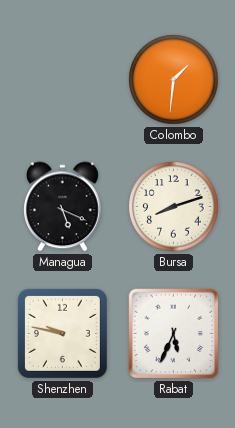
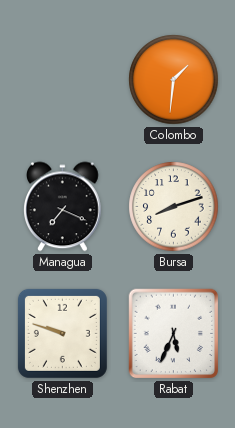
Managua: 5:19 -> 7:19 (63, 207)
Shenzhen: 9:47 -> 9:48 (62, 333)
